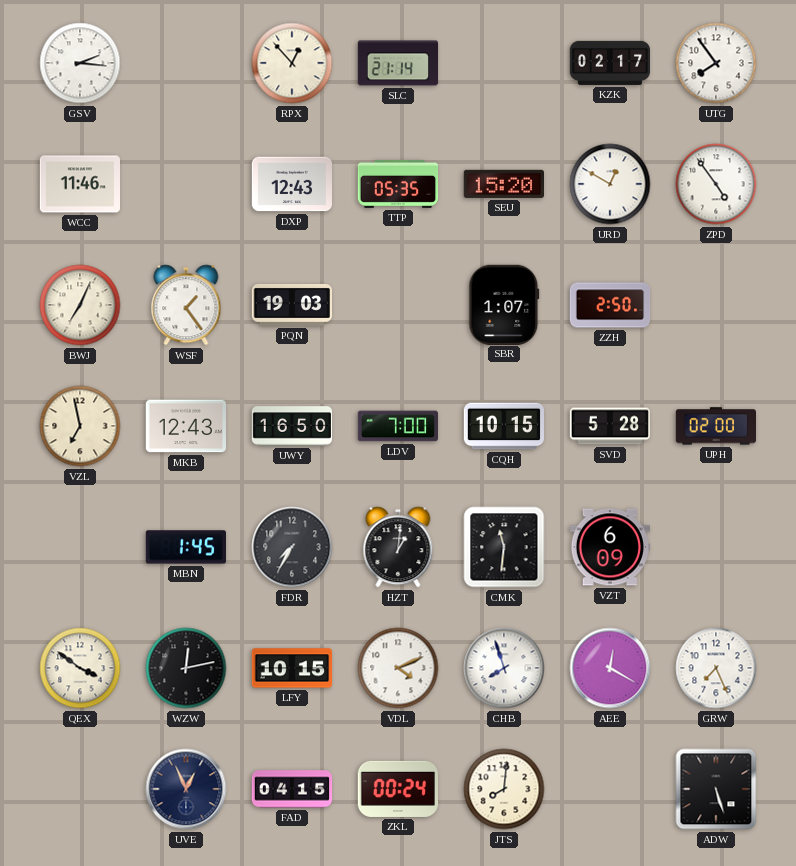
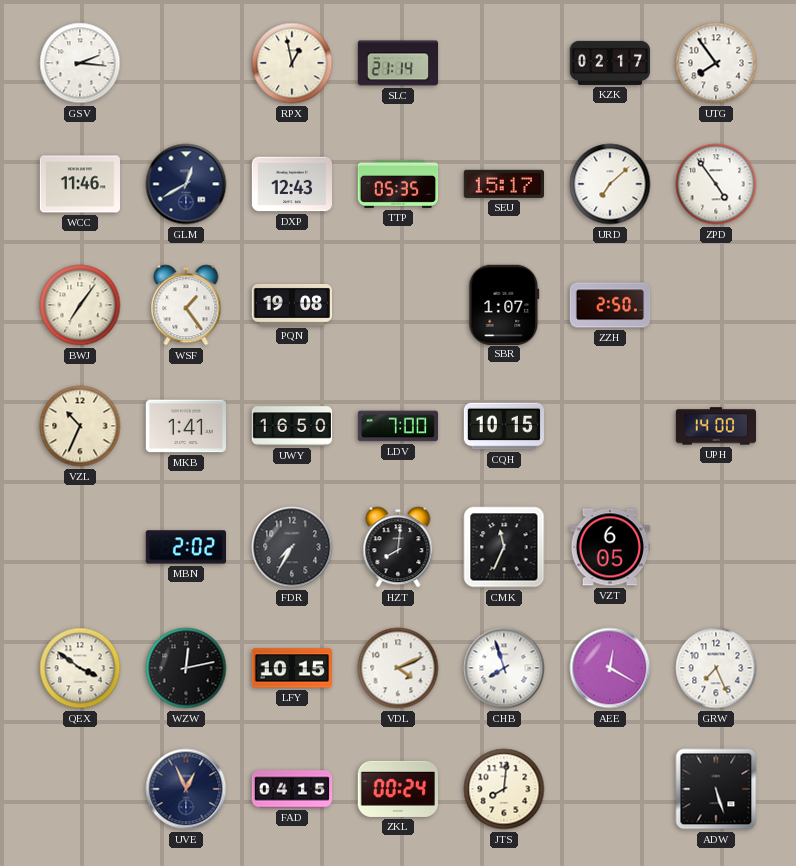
RPX: 12:53 -> 12:58 (292, 63)
GLM: none -> 12:40 (186, 184)
SEU: 15:20 -> 15:17 (503, 184)
URD: 12:50 -> 7:08 (610, 184)
BWJ: 7:04 -> 7:06 (80, 305)
PQN: 19:03 -> 19:08 (291, 305)
VZL: 6:58 -> 10:34 (80, 426)
MKB: 12:43 -> 1:41 (185, 426)
SVD: 5:28 -> none (609, 426)
UPH: 02:00 -> 14:00 (715, 426)
MBN: 1:45 -> 2:02 (185, 547)
HZT: 1:01 -> 8:01 (398, 547)
CMK: 11:31 -> 11:34 (504, 547)
VZT: 6:09 -> 6:05 (609, 547)
